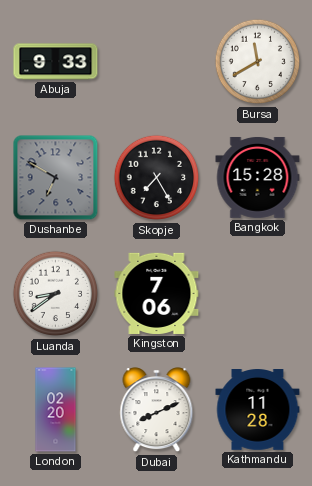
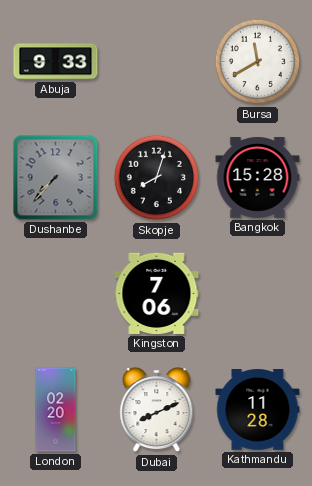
Dushanbe: 6:50 -> 7:37 (56, 178)
Skopje: 7:25 -> 8:03 (157, 178)
Luanda: 8:39 -> none (56, 294)
